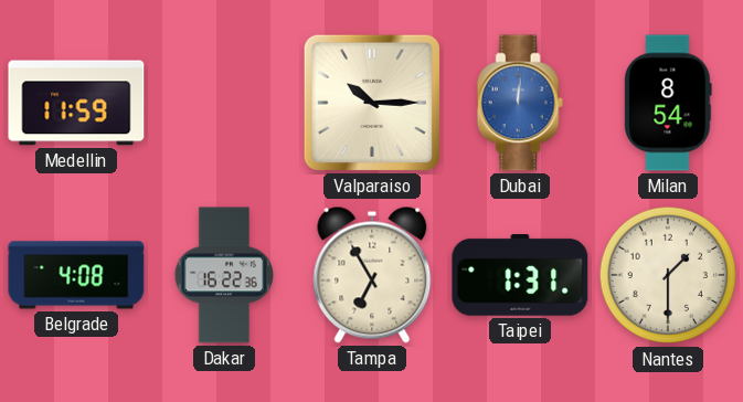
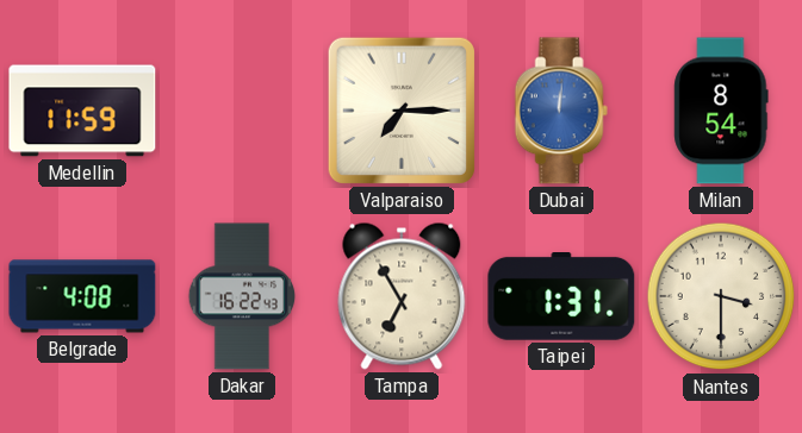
Valparaiso: 10:15 -> 7:15 (402, 111)
Dakar: 16:22:36 -> 16:22:43 (242, 296)
Nantes: 1:30 -> 3:30 (721, 296)
